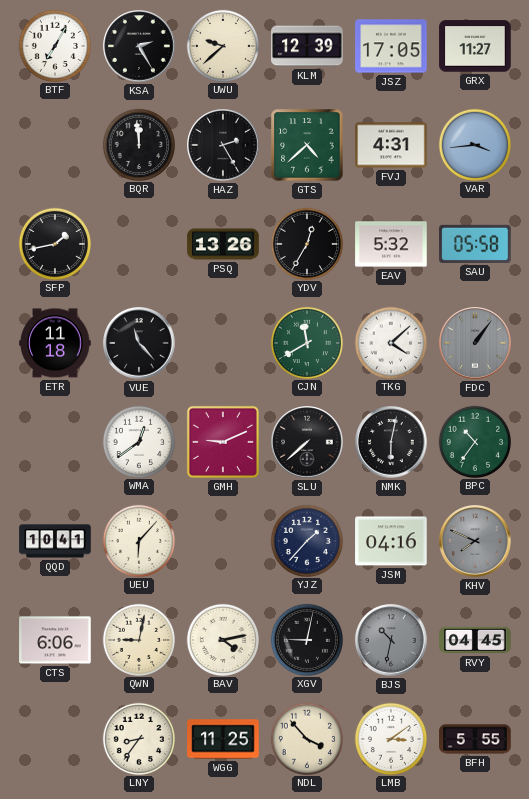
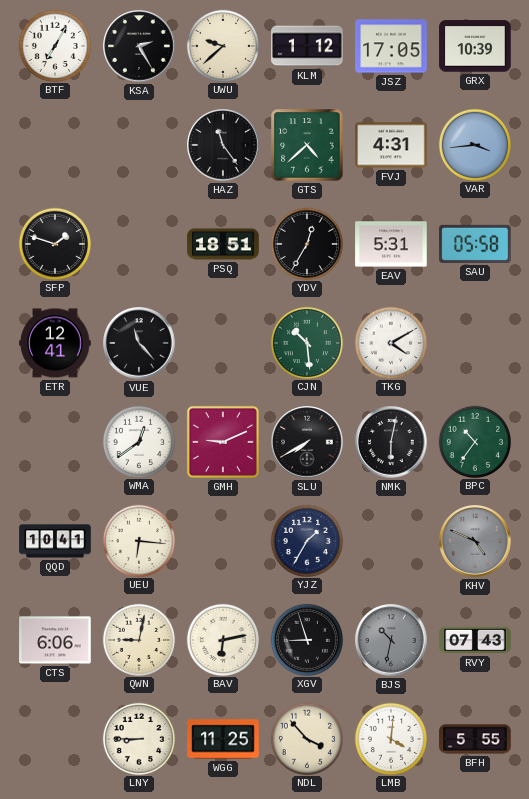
KLM: 12:39 -> 1:12 (307, 46)
GRX: 11:27 -> 10:39 (475, 46)
BQR: 11:59 -> none (138, 144)
HAZ: 2:25 -> 11:24 (223, 145)
SFP: 1:43 -> 1:48 (54, 243)
PSQ: 13:26 -> 18:51 (223, 244)
EAV: 5:32 -> 5:31 (391, 244)
ETR: 11:18 -> 12:41 (55, 343)
CJN: 11:40 -> 10:29 (306, 342)
TKG: 4:08 -> 4:10 (390, 342)
FDC: 1:06 -> none (475, 343)
SLU: 7:38 -> 7:40 (307, 442)
UEU: 6:07 -> 6:16 (138, 540)
YJZ: 1:37 -> 1:35 (306, 540)
JSM: 04:16 -> none (391, 541)
KHV: 7:49 -> 4:49 (475, 541)
BAV: 4:13 -> 6:13 (222, 639)
XGV: 9:02 -> 8:57 (306, 639)
RVY: 04:45 -> 07:43 (475, 640)
LNY: 8:36 -> 8:45 (138, 738)
LMB: 3:09 -> 4:01 (390, 738)
